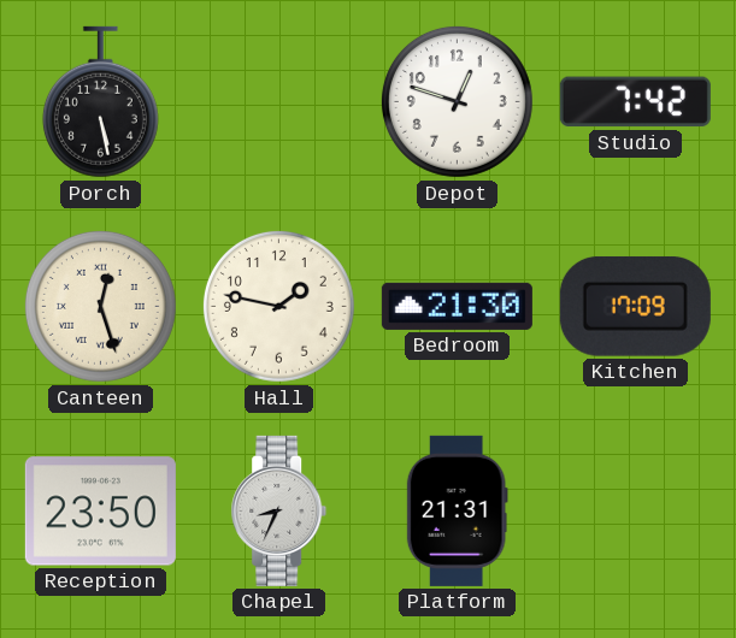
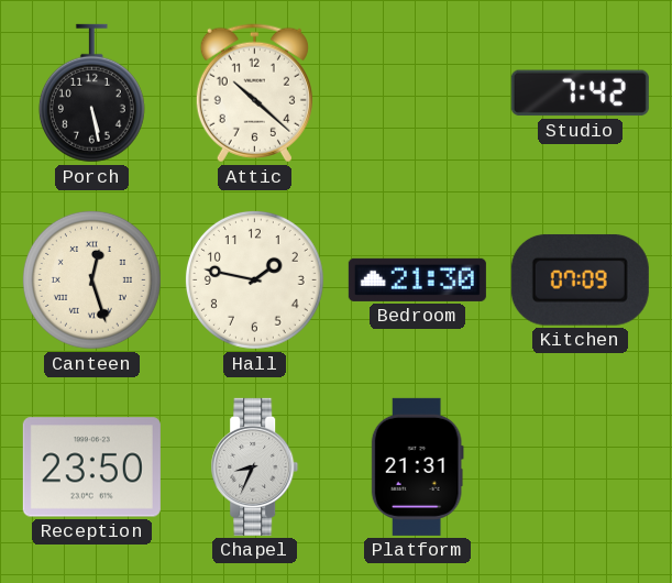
Attic: none -> 10:22 (254, 94)
Depot: 12:48 -> none (457, 101)
Kitchen: 17:09 -> 07:09 (580, 279)
